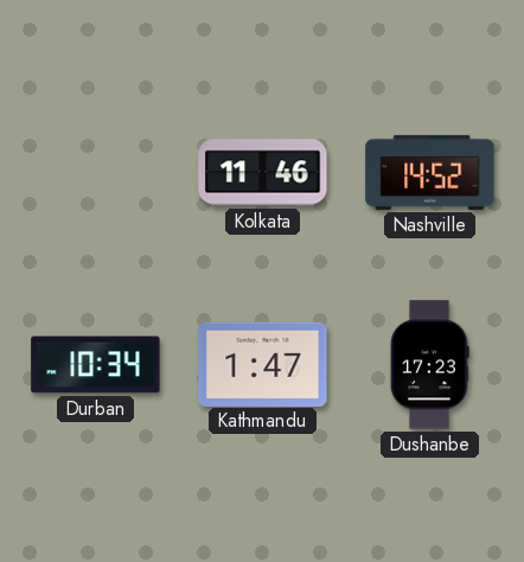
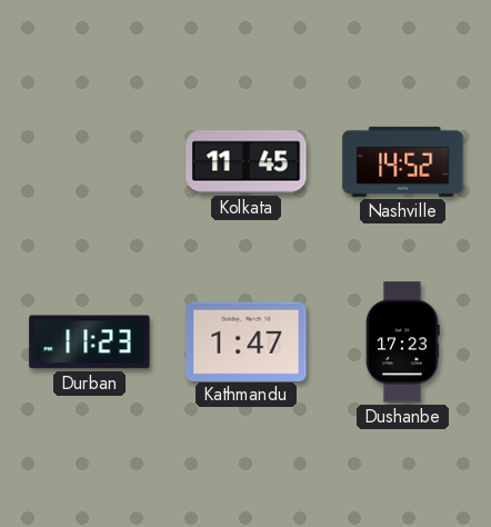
Kolkata: 11:46 -> 11:45 (247, 162)
Durban: 10:34 -> 11:23 (90, 342)
